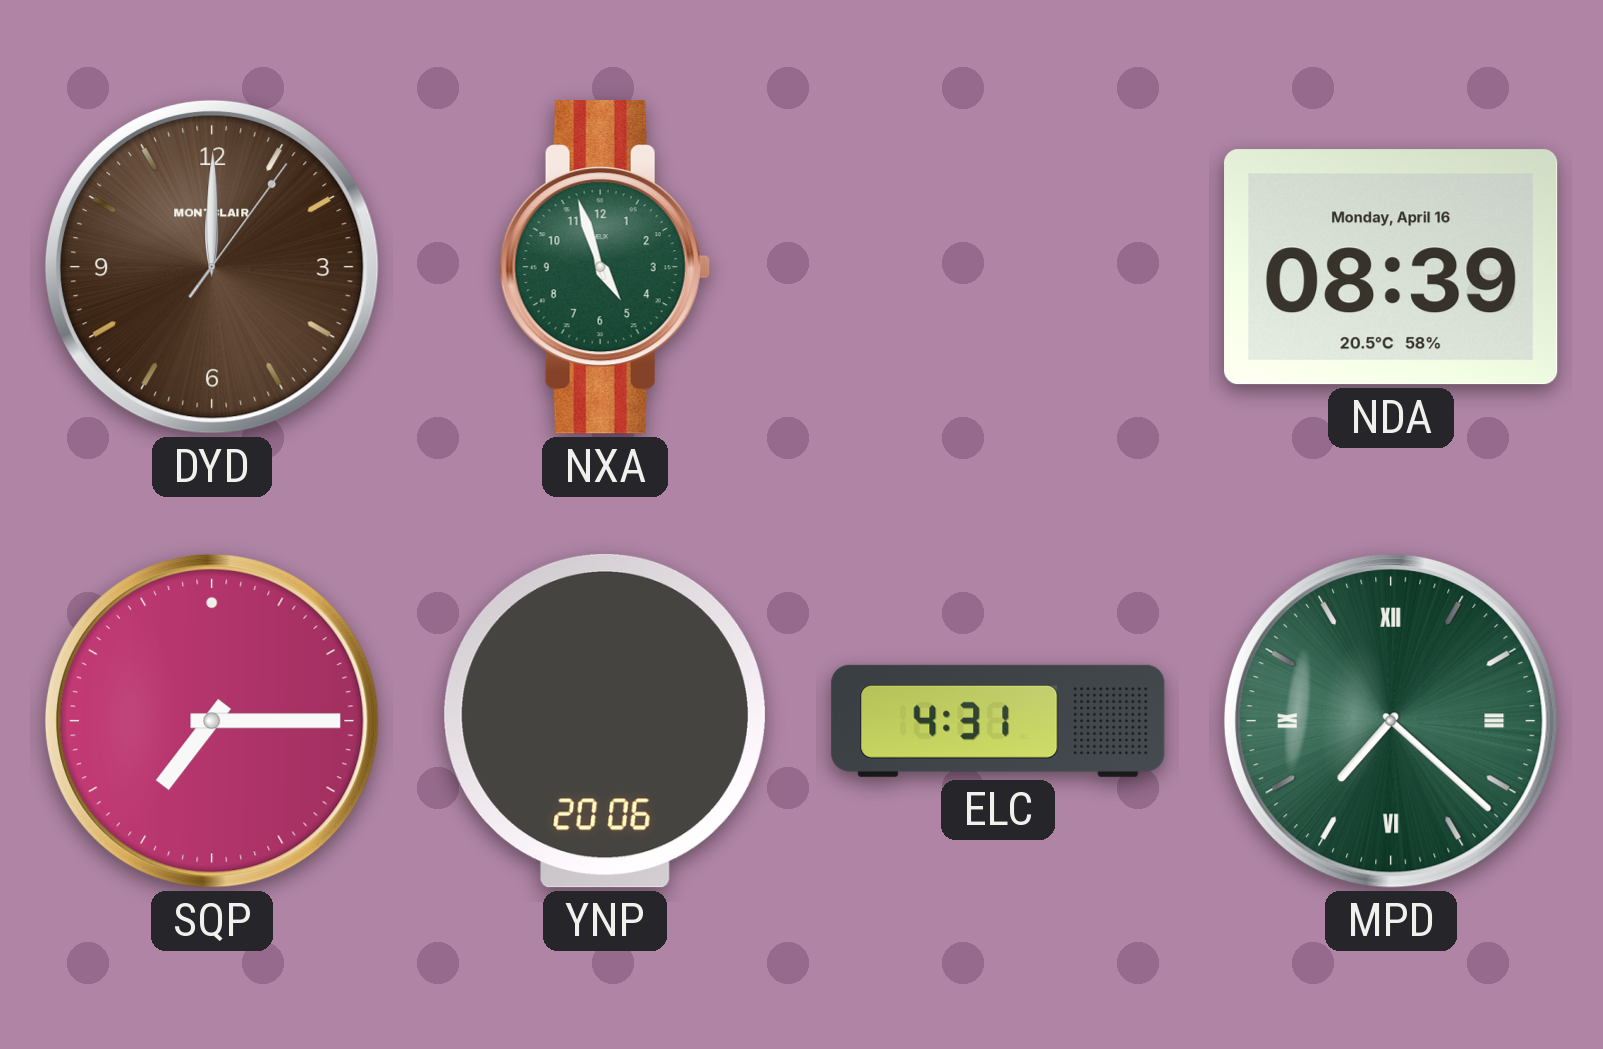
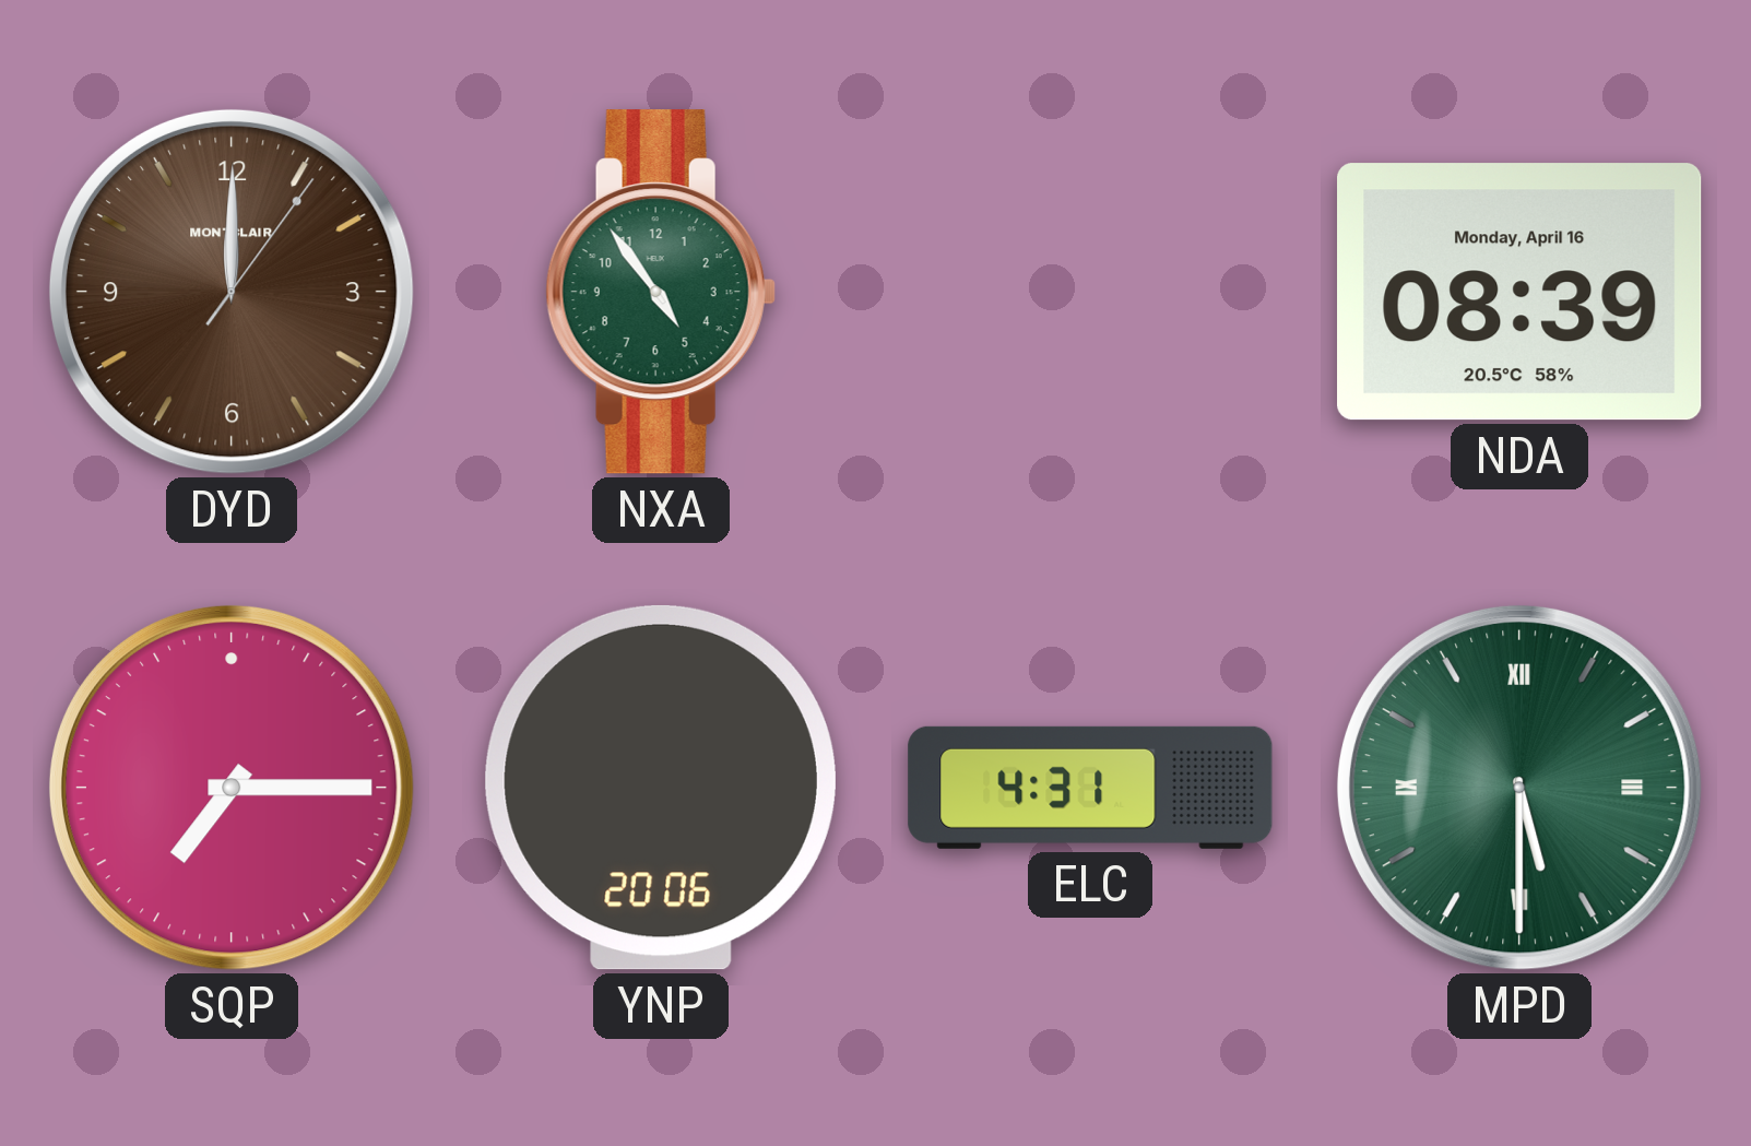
NXA: 4:57 -> 4:54 (661, 292)
MPD: 7:22 -> 5:30 (1519, 788)
